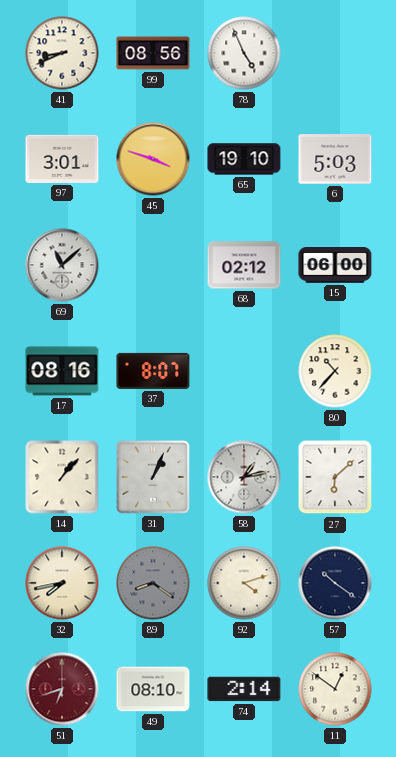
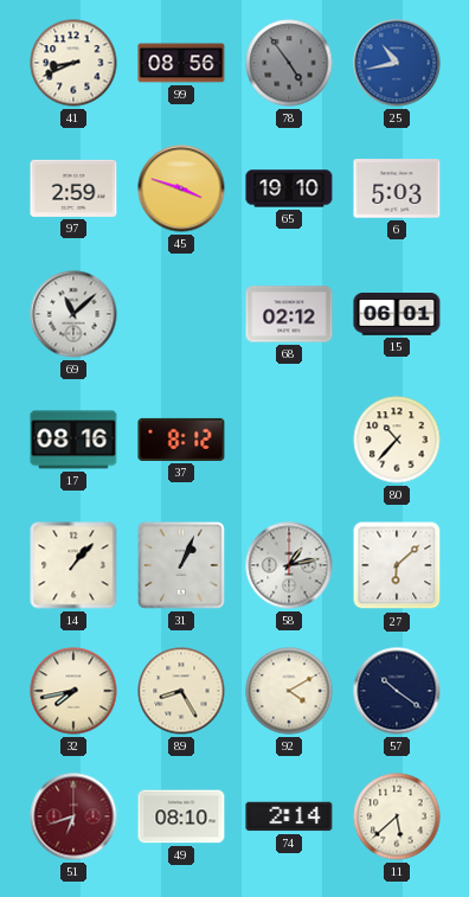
78: 4:56 -> 4:54 (289, 63)
78 dial: white -> grey (289, 63)
25: none -> 10:43 (397, 63)
97: 3:01 -> 2:59 (73, 188)
15: 06:00 -> 06:01 (397, 315)
37: 8:07 -> 8:12 (181, 440)
89: 8:21 -> 8:25 (181, 691)
89 dial: grey -> cream (181, 691)
92: 4:12 -> 4:10 (289, 691)
11: 12:51 -> 5:38 (397, 816)
